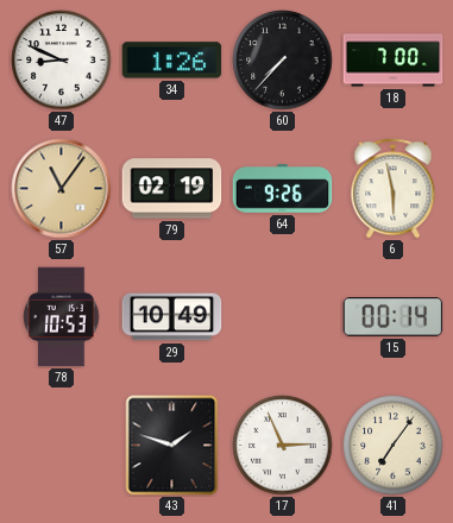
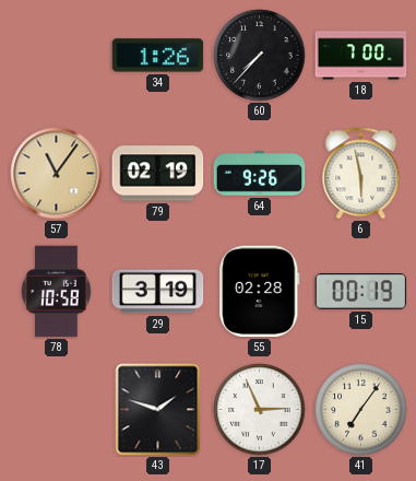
47: 8:49 -> none (62, 61)
78: 10:53 -> 10:58 (57, 292)
29: 10:49 -> 3:19 (158, 292)
55: none -> 02:28 (260, 292)
15: 00:14 -> 00:19 (361, 292)
